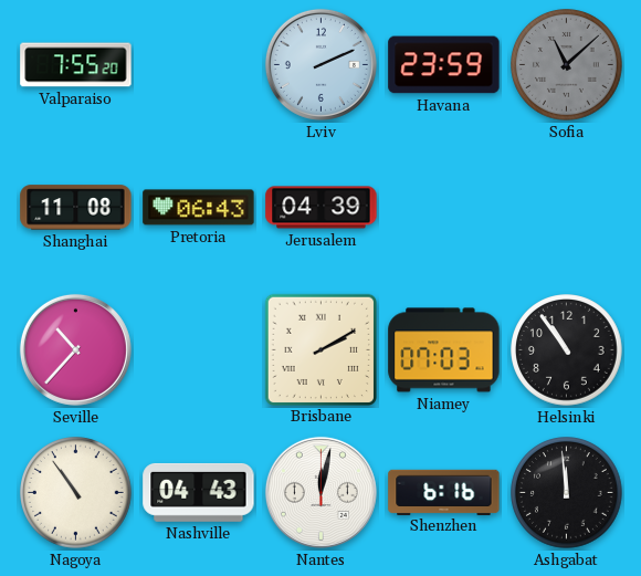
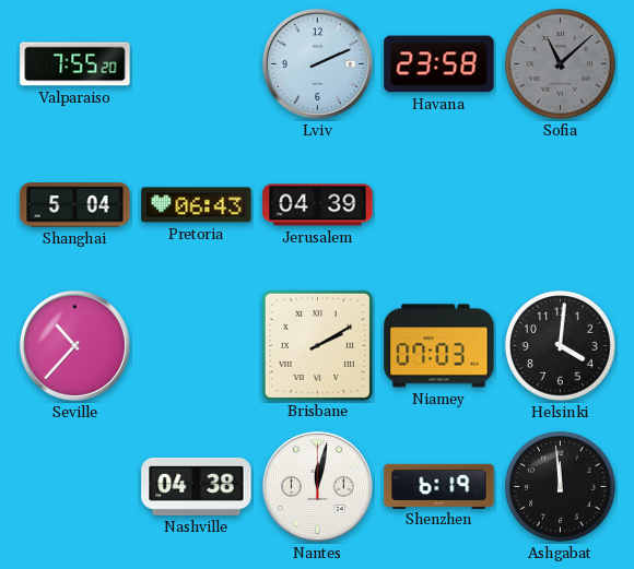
Havana: 23:59 -> 23:58 (439, 64)
Shanghai: 11:08 -> 5:04 (75, 205)
Helsinki: 10:54 -> 4:01 (561, 346)
Nagoya: 10:54 -> none (76, 493)
Nashville: 04:43 -> 04:38 (197, 486)
Shenzhen: 6:16 -> 6:19 (439, 486)
